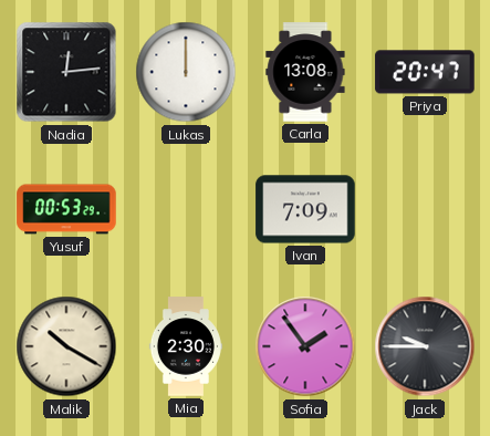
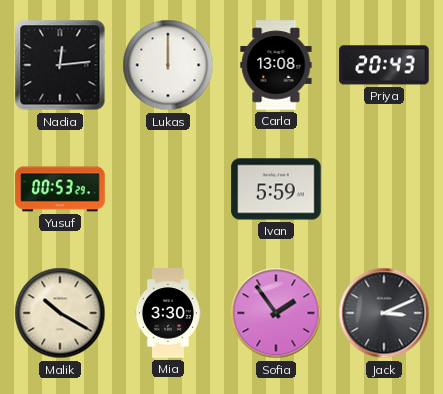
Priya: 20:47 -> 20:43 (384, 65)
Ivan: 7:09 -> 5:59 (276, 189)
Mia: 2:30 -> 3:30 (168, 313)
Jack: 9:45 -> 3:11 (384, 313)
